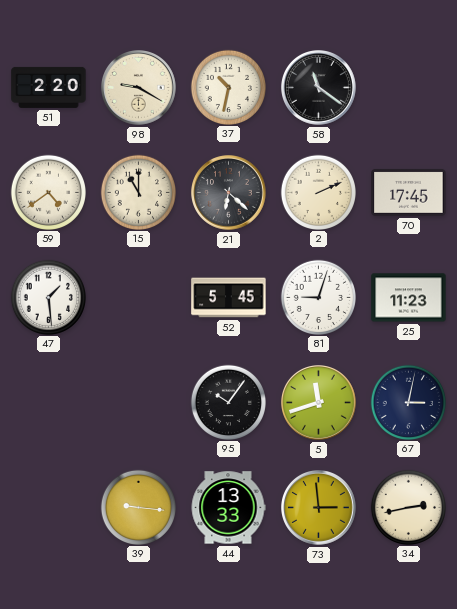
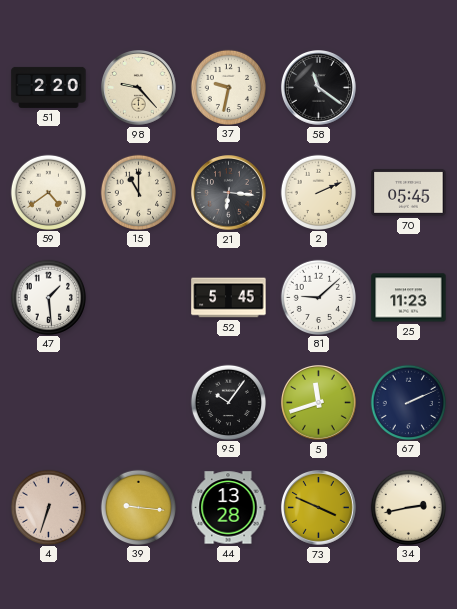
98: 9:20 -> 9:23 (139, 88)
37: 10:32 -> 9:32 (228, 87)
21: 6:22 -> 6:16 (229, 193)
70: 17:45 -> 05:45 (409, 192)
81: 9:03 -> 9:08 (318, 297)
67: 3:02 -> 2:11 (408, 402)
4: none -> 6:33 (48, 507)
44: 13:33 -> 13:28 (228, 508)
73: 2:59 -> 3:49 (319, 508)
